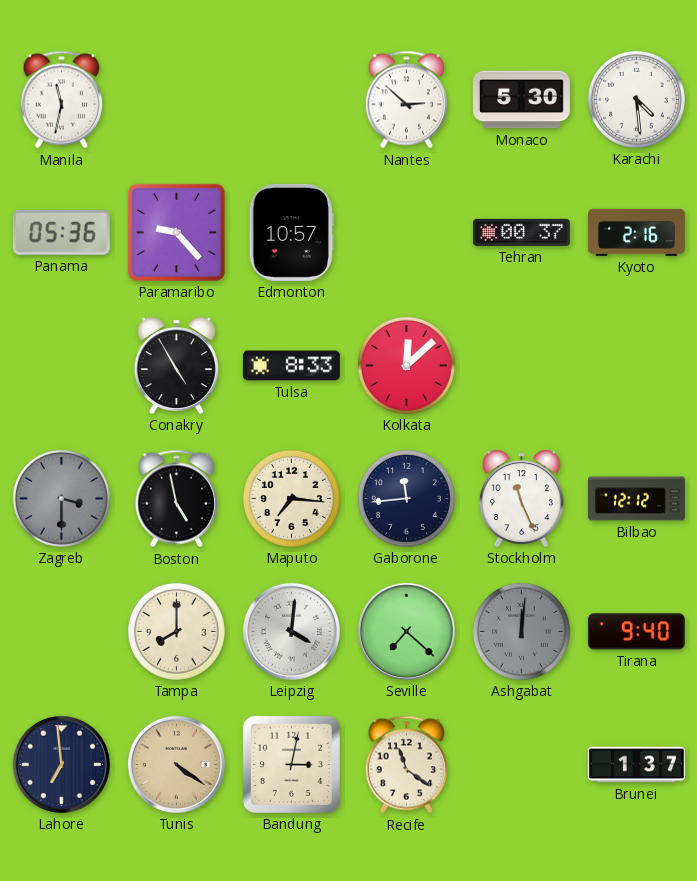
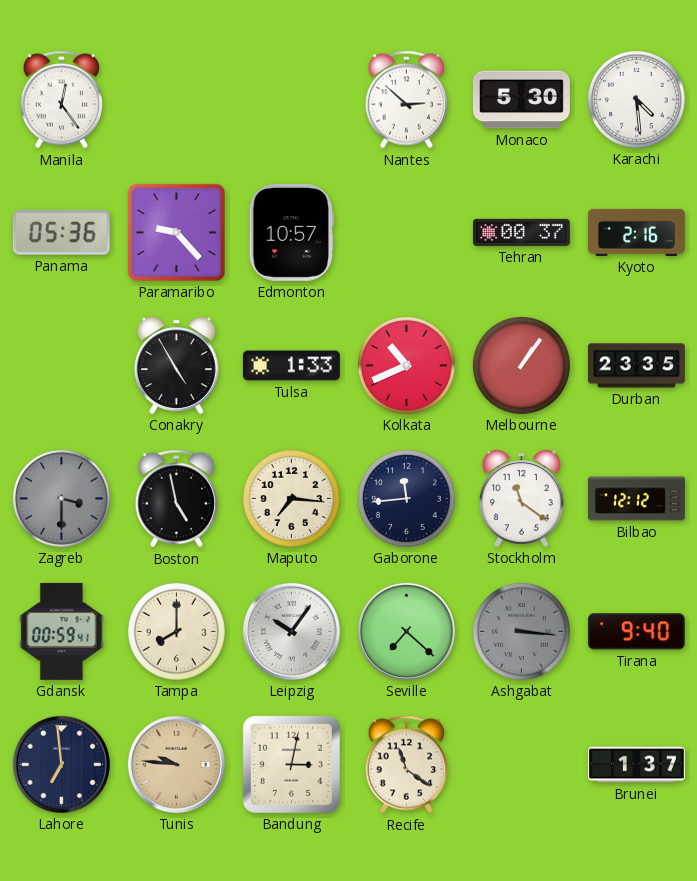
Manila: 11:32 -> 12:24 (61, 100)
Tulsa: 8:33 -> 1:33 (291, 366)
Kolkata: 12:08 -> 10:41 (406, 365)
Melbourne: none -> 1:06 (521, 365)
Durban: none -> 23:35 (636, 366)
Stockholm: 11:26 -> 11:21 (521, 498)
Gdansk: none -> 00:59 (62, 631)
Leipzig: 4:01 -> 10:06 (291, 631)
Ashgabat: 12:01 -> 3:16 (521, 631)
Tunis: 4:21 -> 9:46 (176, 764)
